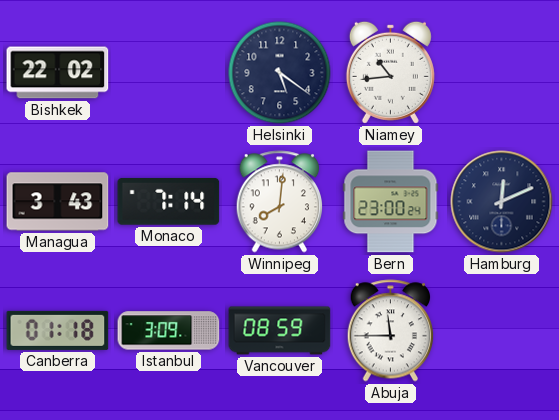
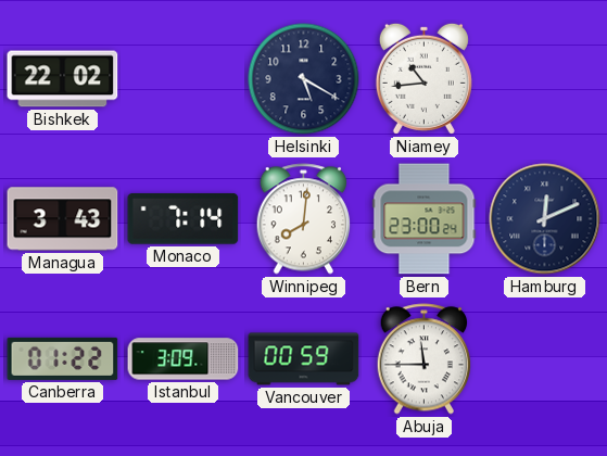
Helsinki: 5:21 -> 5:20 (304, 79)
Canberra: 01:18 -> 01:22 (63, 358)
Vancouver: 08:59 -> 00:59 (304, 359)
